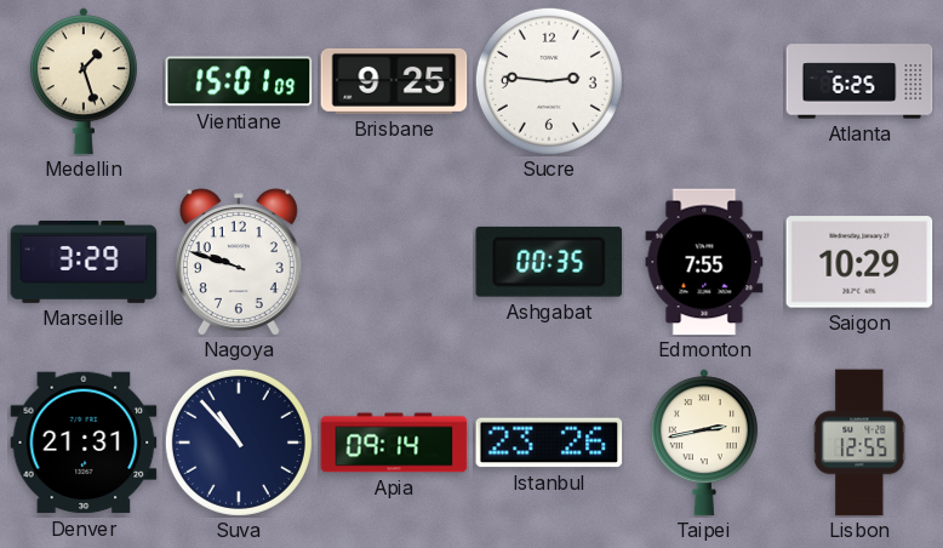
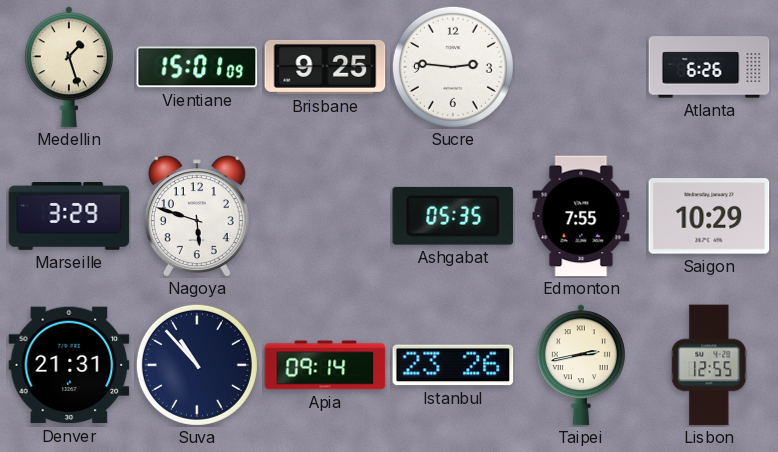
Atlanta: 6:25 -> 6:26 (709, 67)
Nagoya: 9:48 -> 5:48 (197, 216)
Ashgabat: 00:35 -> 05:35 (453, 216)
